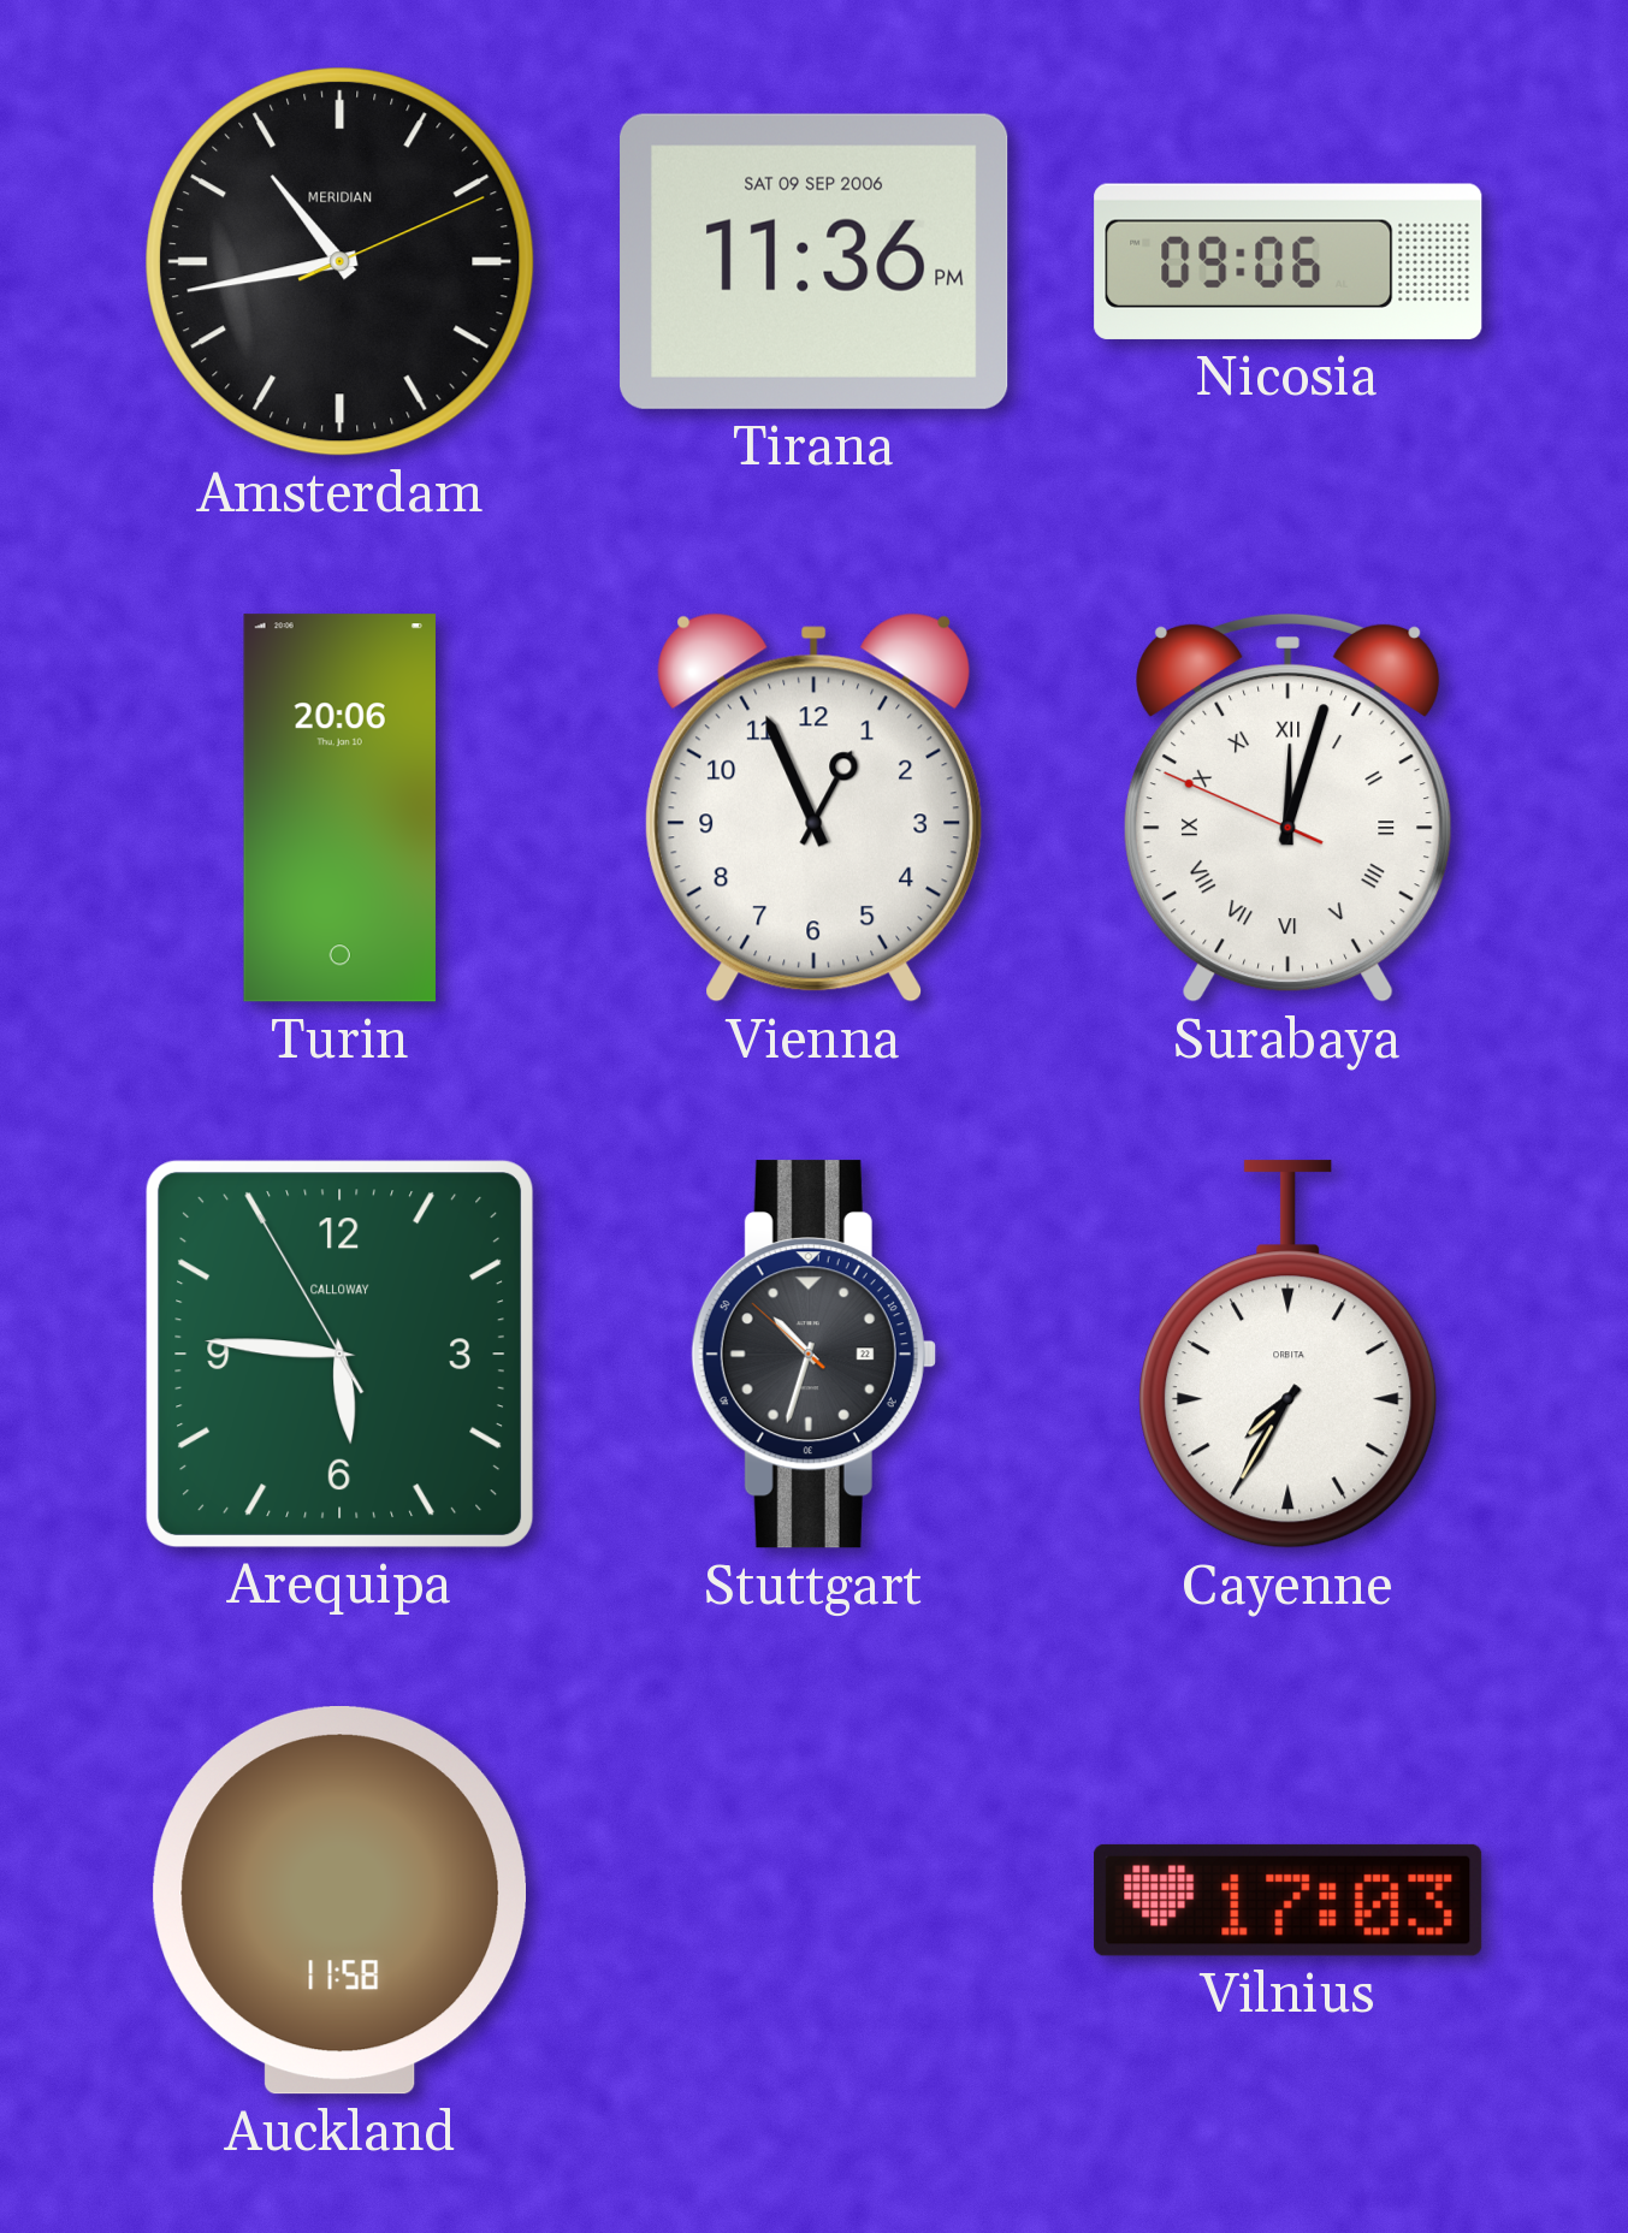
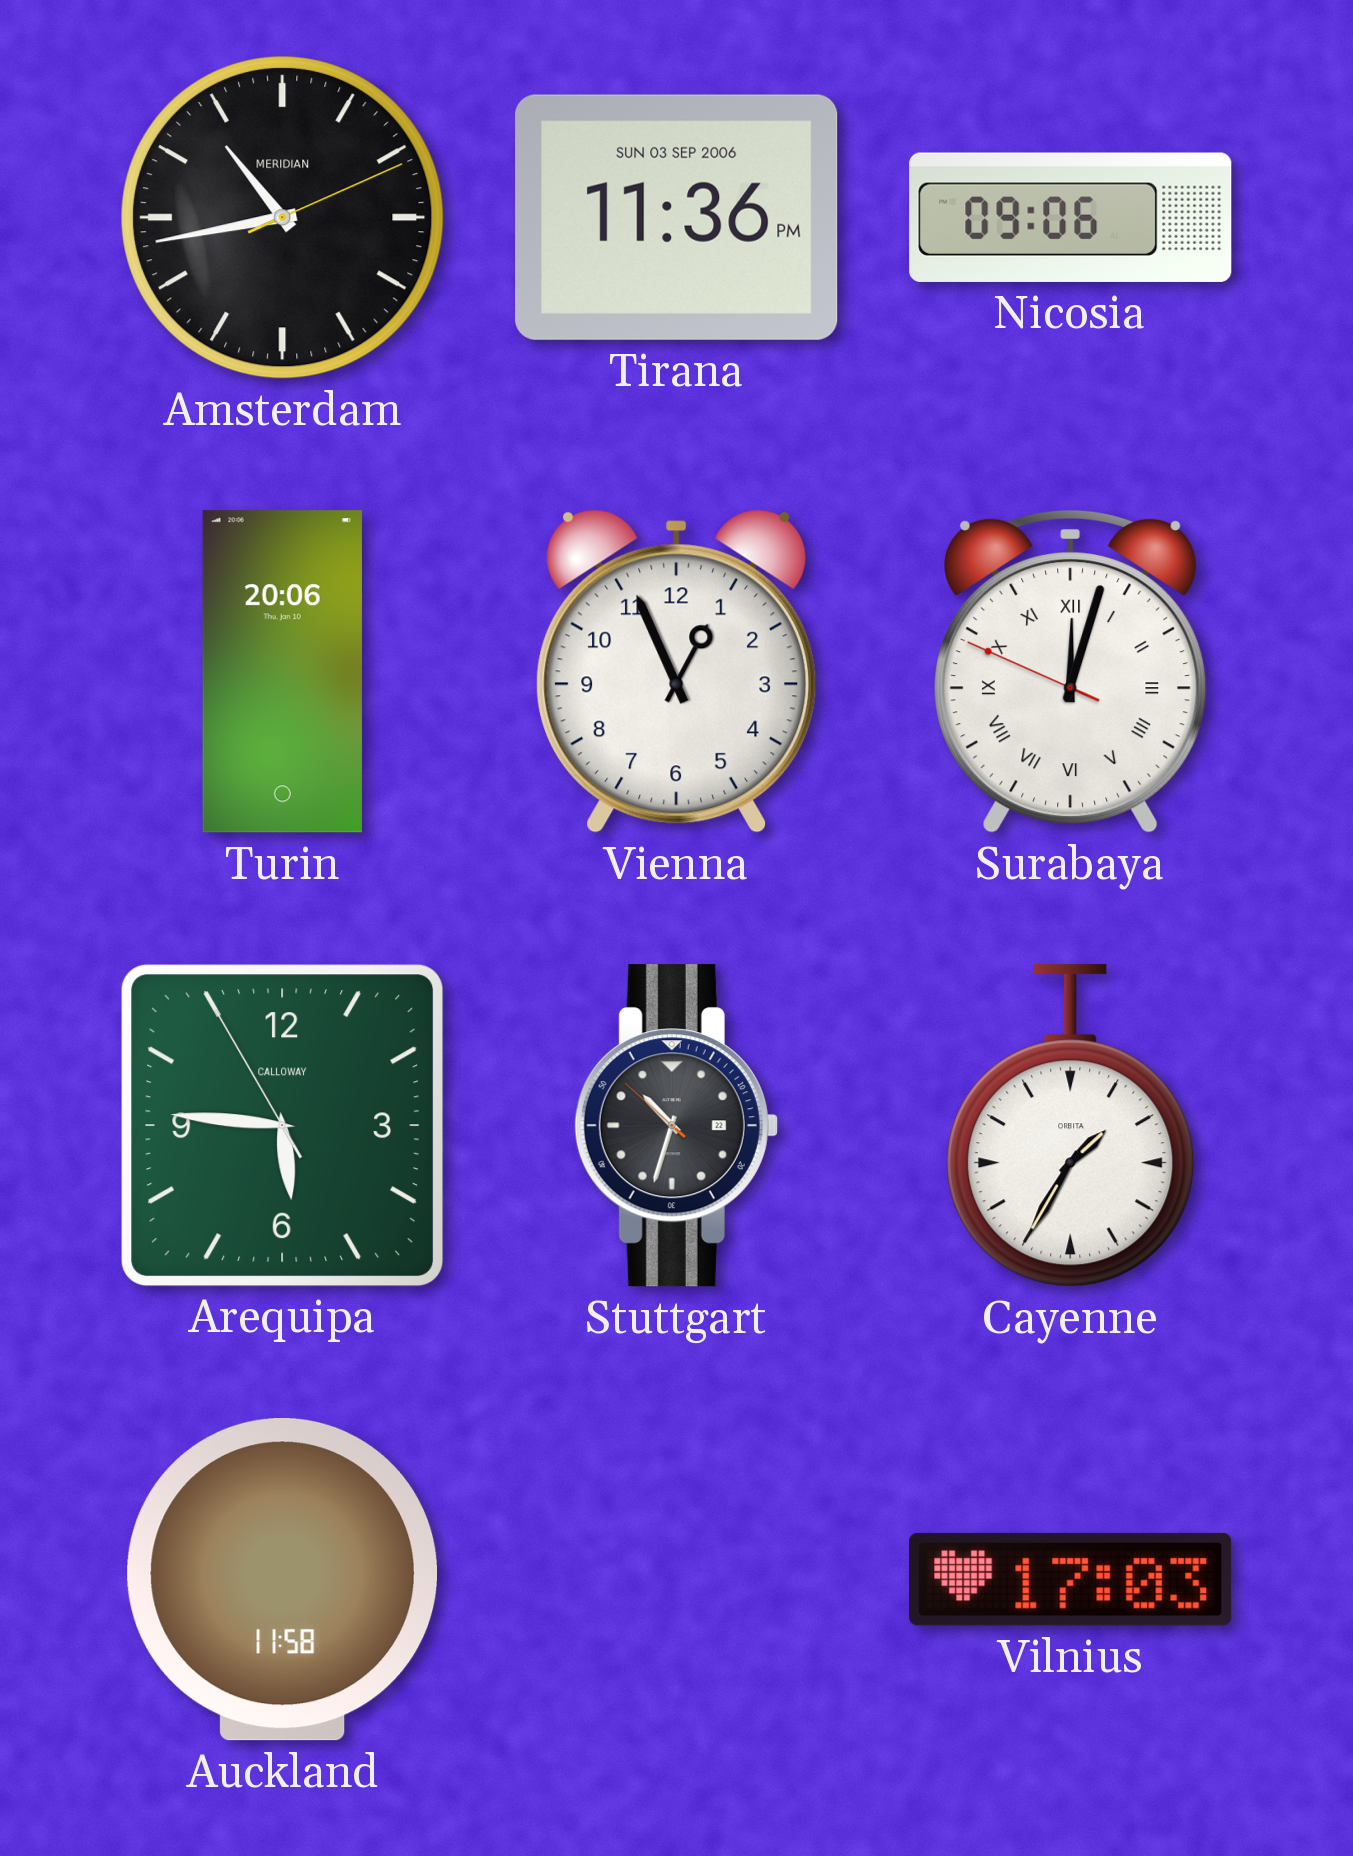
Tirana date: SAT 09 SEP 2006 -> SUN 03 SEP 2006 (677, 217)
Cayenne: 7:35 -> 1:35 (1071, 1126)
